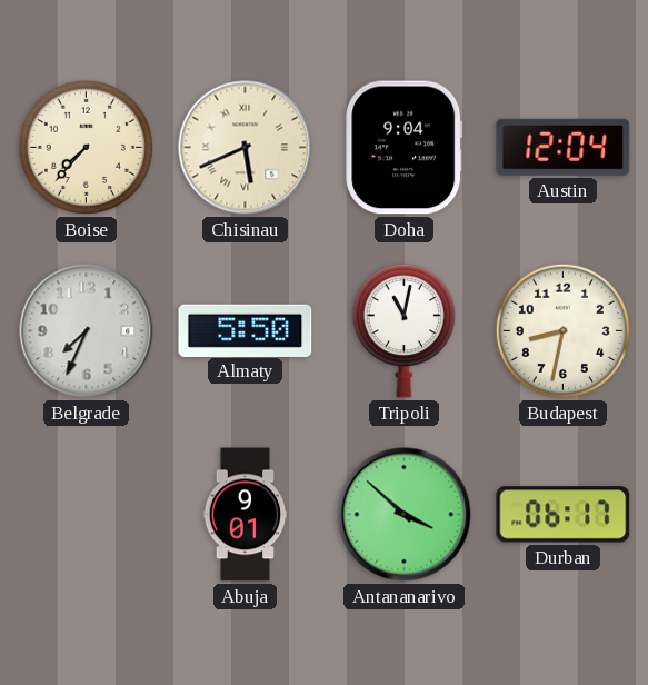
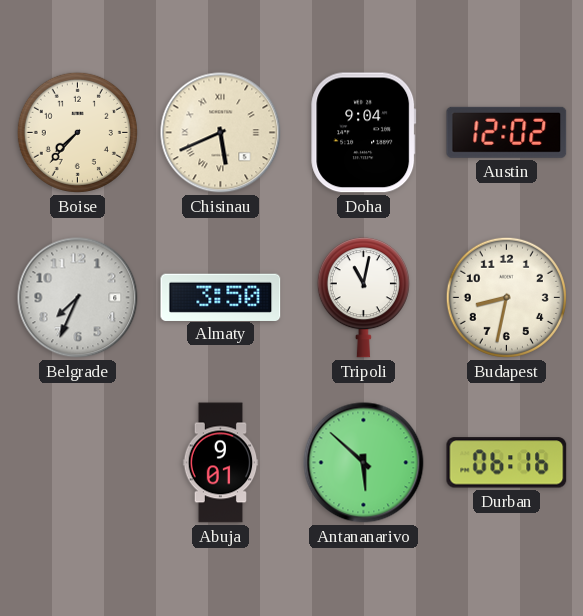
Austin: 12:04 -> 12:02 (507, 132)
Almaty: 5:50 -> 3:50 (221, 297)
Antananarivo: 3:52 -> 5:52 (364, 463)
Durban: 06:17 -> 06:16 (507, 463)
